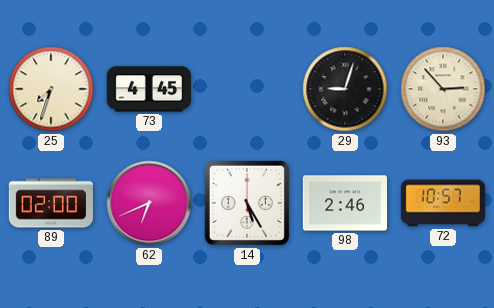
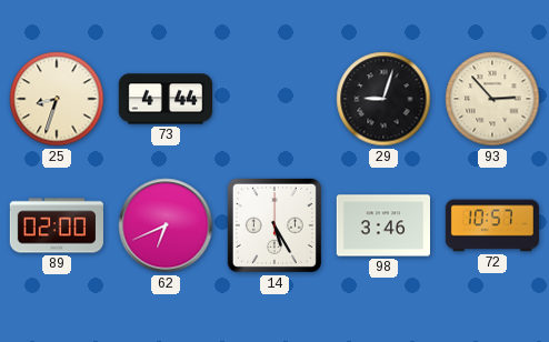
25: 7:33 -> 8:33 (57, 99)
73: 4:45 -> 4:44 (164, 99)
98: 2:46 -> 3:46 (382, 225)
